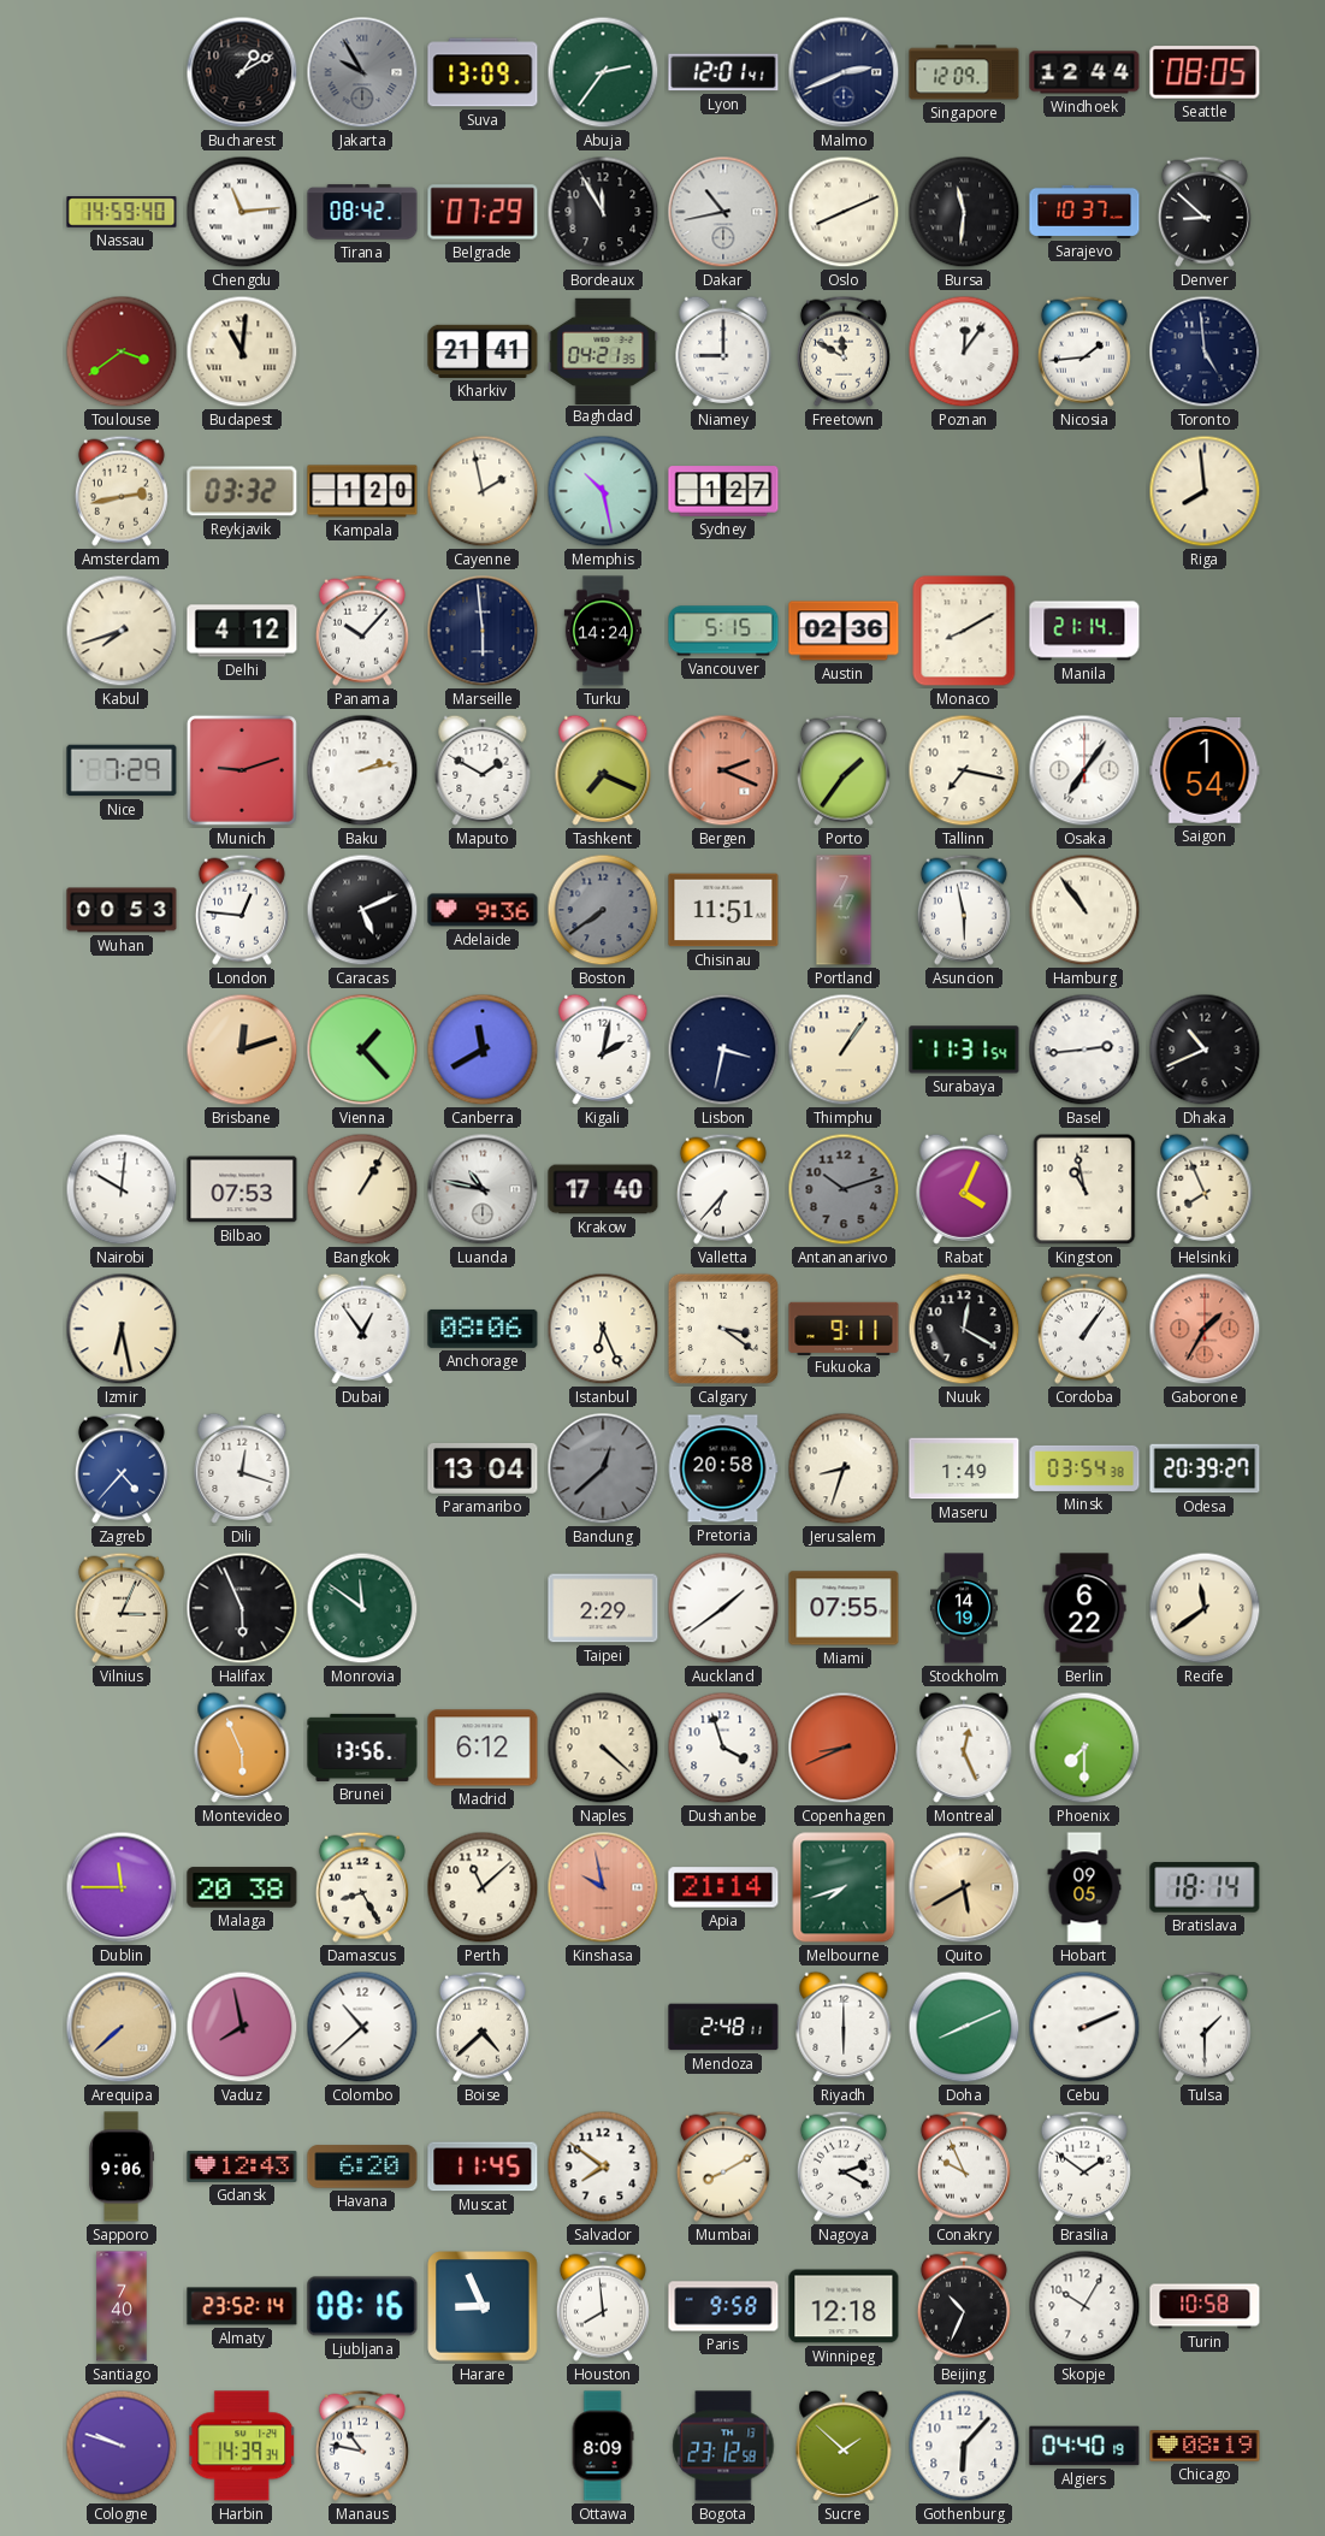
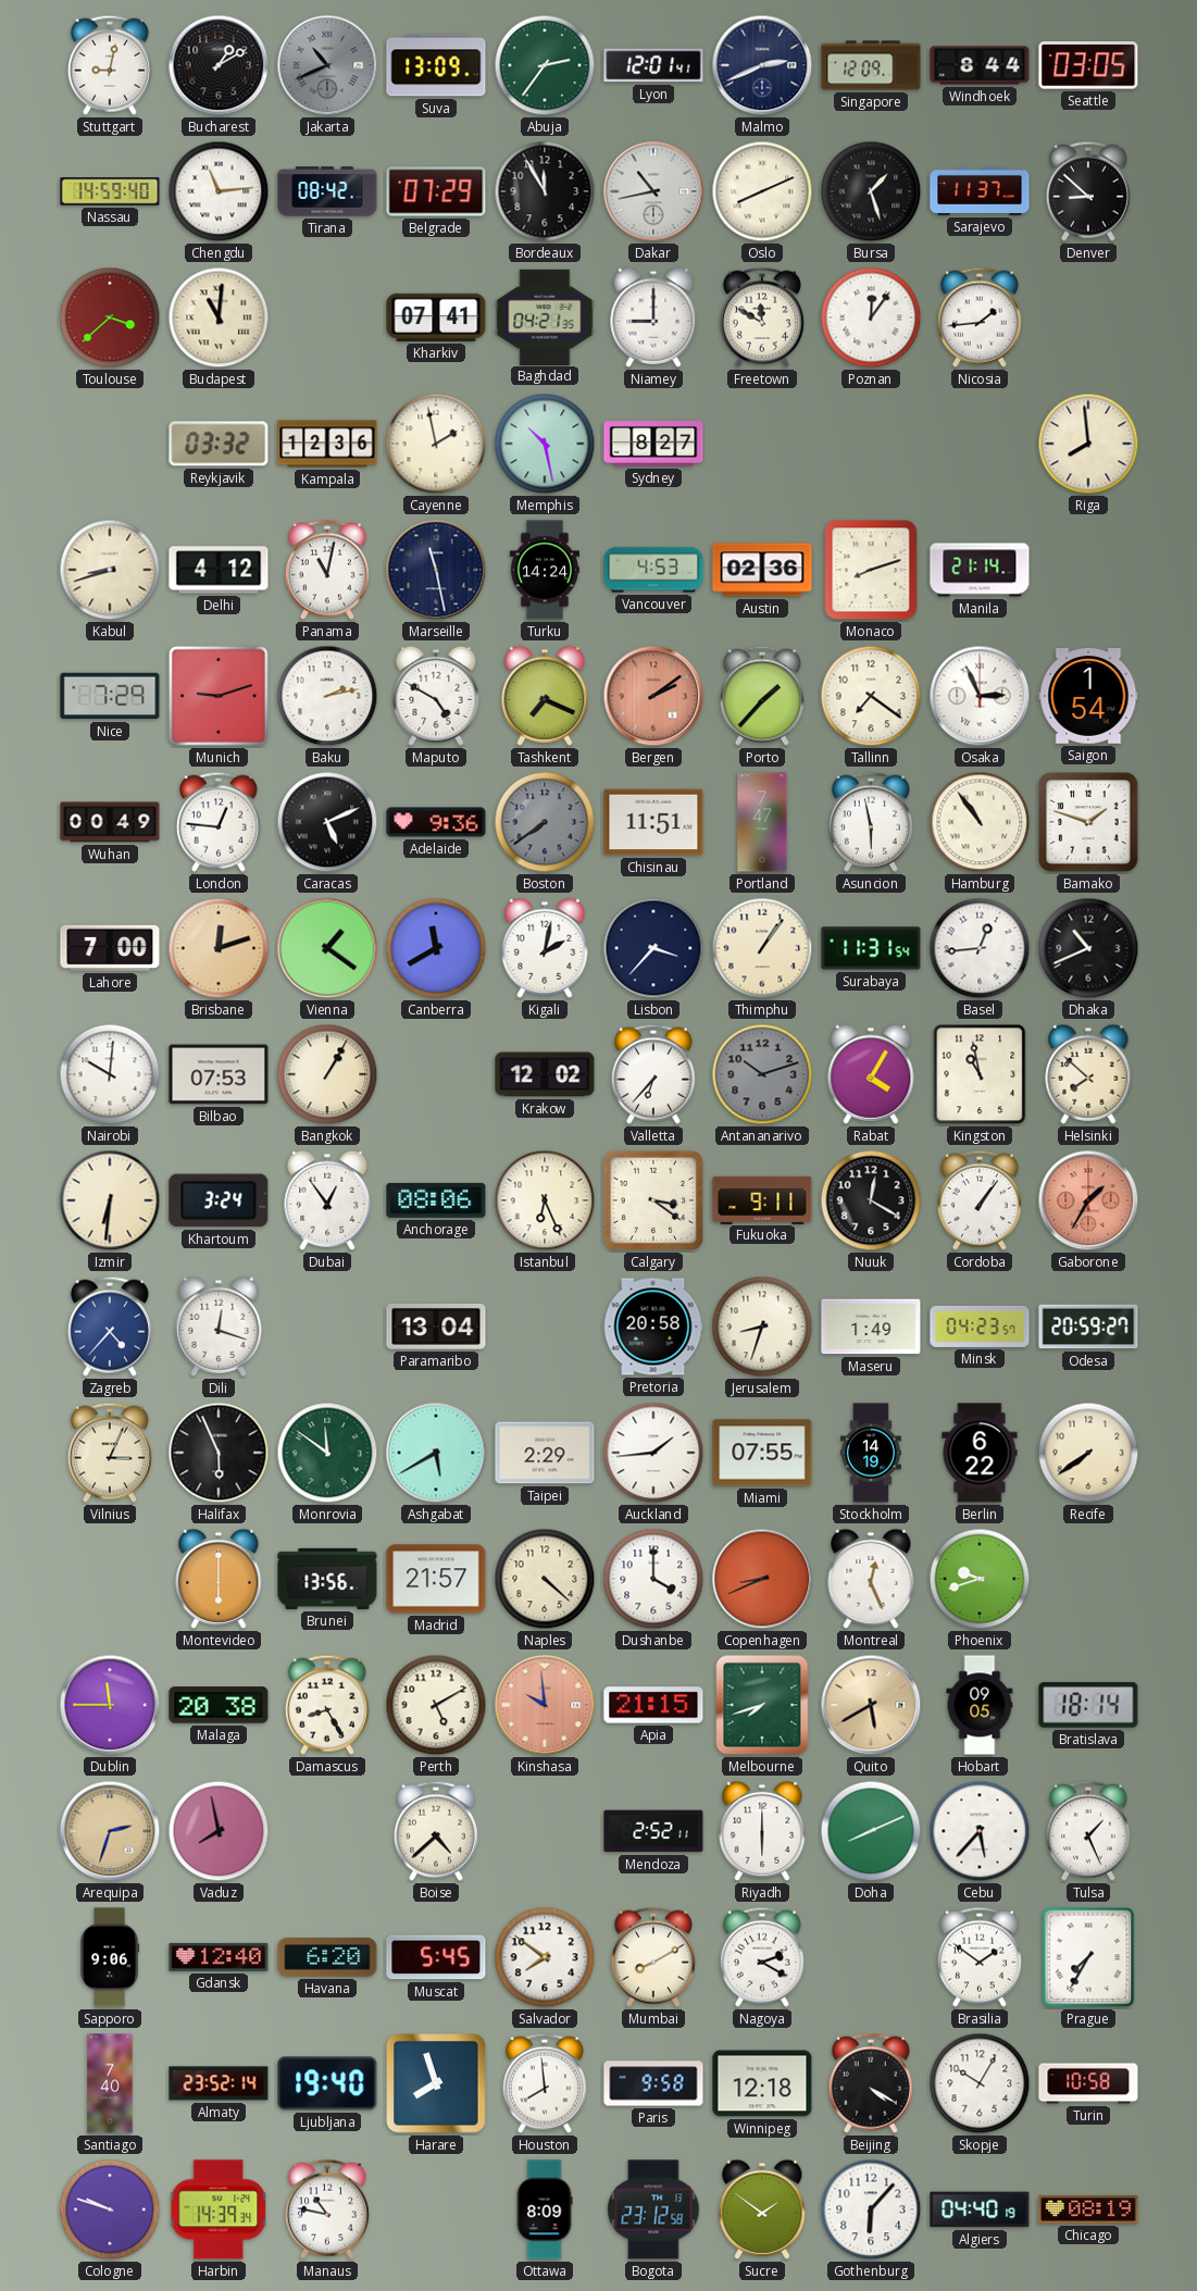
Stuttgart: none -> 9:02 (110, 65)
Jakarta: 9:55 -> 10:41 (327, 65)
Windhoek: 12:44 -> 8:44 (980, 65)
Seattle: 08:05 -> 03:05 (1088, 65)
Bursa: 11:31 -> 1:27 (871, 191)
Sarajevo: 10:37 -> 11:37 (980, 191)
Toulouse: 3:39 -> 3:38 (110, 317)
Kharkiv: 21:41 -> 07:41 (436, 317)
Toronto: 4:59 -> none (1205, 351)
Amsterdam: 2:43 -> none (122, 491)
Kampala: 1:20 -> 12:36 (327, 444)
Sydney: 1:27 -> 8:27 (653, 444)
Kabul: 7:42 -> 8:42 (110, 570)
Panama: 10:07 -> 11:02 (327, 570)
Marseille: 5:59 -> 11:28 (436, 570)
Vancouver: 5:15 -> 4:53 (653, 570)
Monaco: 8:10 -> 8:12 (871, 570)
Maputo: 1:50 -> 4:50 (436, 696)
Bergen: 2:19 -> 2:09 (653, 696)
Porto: 1:36 -> 1:37 (762, 696)
Tallinn: 7:17 -> 7:21 (871, 696)
Osaka: 7:06 -> 2:56 (980, 696)
Wuhan: 00:53 -> 00:49 (110, 822)
Bamako: none -> 1:48 (1088, 822)
Lahore: none -> 7:00 (110, 948)
Vienna: 1:23 -> 1:21 (327, 948)
Lisbon: 3:32 -> 3:37 (653, 948)
Basel: 2:44 -> 12:44 (980, 948)
Luanda: 10:47 -> none (483, 1189)
Krakow: 17:40 -> 12:02 (545, 1074)
Rabat: 4:04 -> 4:05 (871, 1074)
Helsinki: 7:56 -> 7:52 (1088, 1074)
Izmir: 6:28 -> 6:31 (110, 1200)
Khartoum: none -> 3:24 (219, 1200)
Bandung: 12:38 -> none (603, 1468)
Minsk: 03:54 -> 04:23 (980, 1327)
Odesa: 20:39 -> 20:59 (1088, 1327)
Ashgabat: none -> 5:40 (436, 1453)
Auckland: 1:39 -> 1:44 (653, 1453)
Recife: 11:39 -> 7:39 (1088, 1453)
Montevideo: 5:56 -> 6:00 (219, 1579)
Madrid: 6:12 -> 21:57 (436, 1579)
Dushanbe: 3:57 -> 4:00 (653, 1579)
Phoenix: 7:30 -> 9:42 (980, 1579)
Perth: 11:08 -> 5:10 (436, 1705)
Kinshasa: 9:58 -> 9:59 (545, 1705)
Apia: 21:14 -> 21:15 (653, 1705)
Arequipa: 7:38 -> 2:33 (110, 1831)
Colombo: 10:38 -> none (362, 2027)
Mendoza: 2:48 -> 2:52 (653, 1831)
Cebu: 2:11 -> 5:37 (980, 1831)
Tulsa: 1:30 -> 1:26 (1088, 1831)
Gdansk: 12:43 -> 12:40 (219, 1957)
Muscat: 11:45 -> 5:45 (436, 1957)
Conakry: 9:56 -> none (964, 2166)
Prague: none -> 7:35 (1088, 1957)
Ljubljana: 08:16 -> 19:40 (327, 2083)
Harare: 8:56 -> 7:57 (436, 2083)
Beijing: 10:34 -> 4:20 (871, 2083)
Sucre: 1:52 -> 1:51 (762, 2209)
